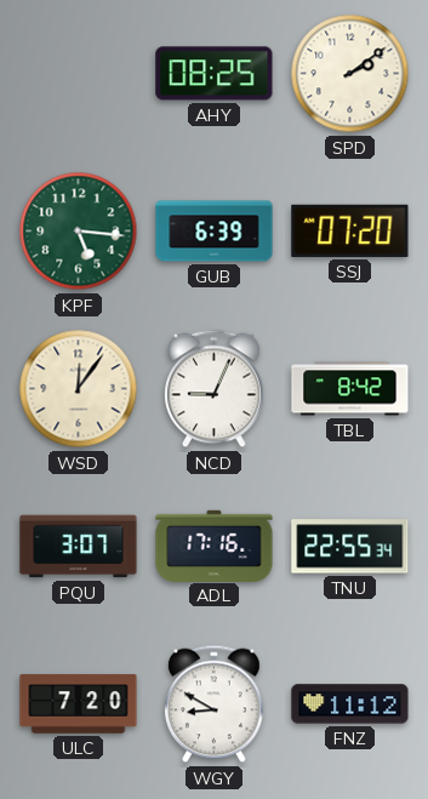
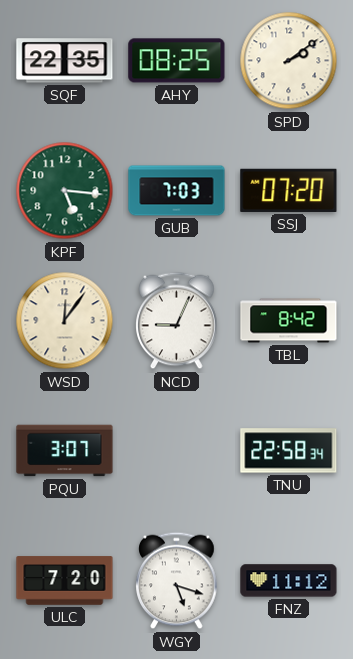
SQF: none -> 22:35 (65, 61)
GUB: 6:39 -> 7:03 (177, 191)
ADL: 17:16 -> none (215, 546)
TNU: 22:55 -> 22:58 (289, 451)
WGY: 8:50 -> 5:18 (177, 581)
